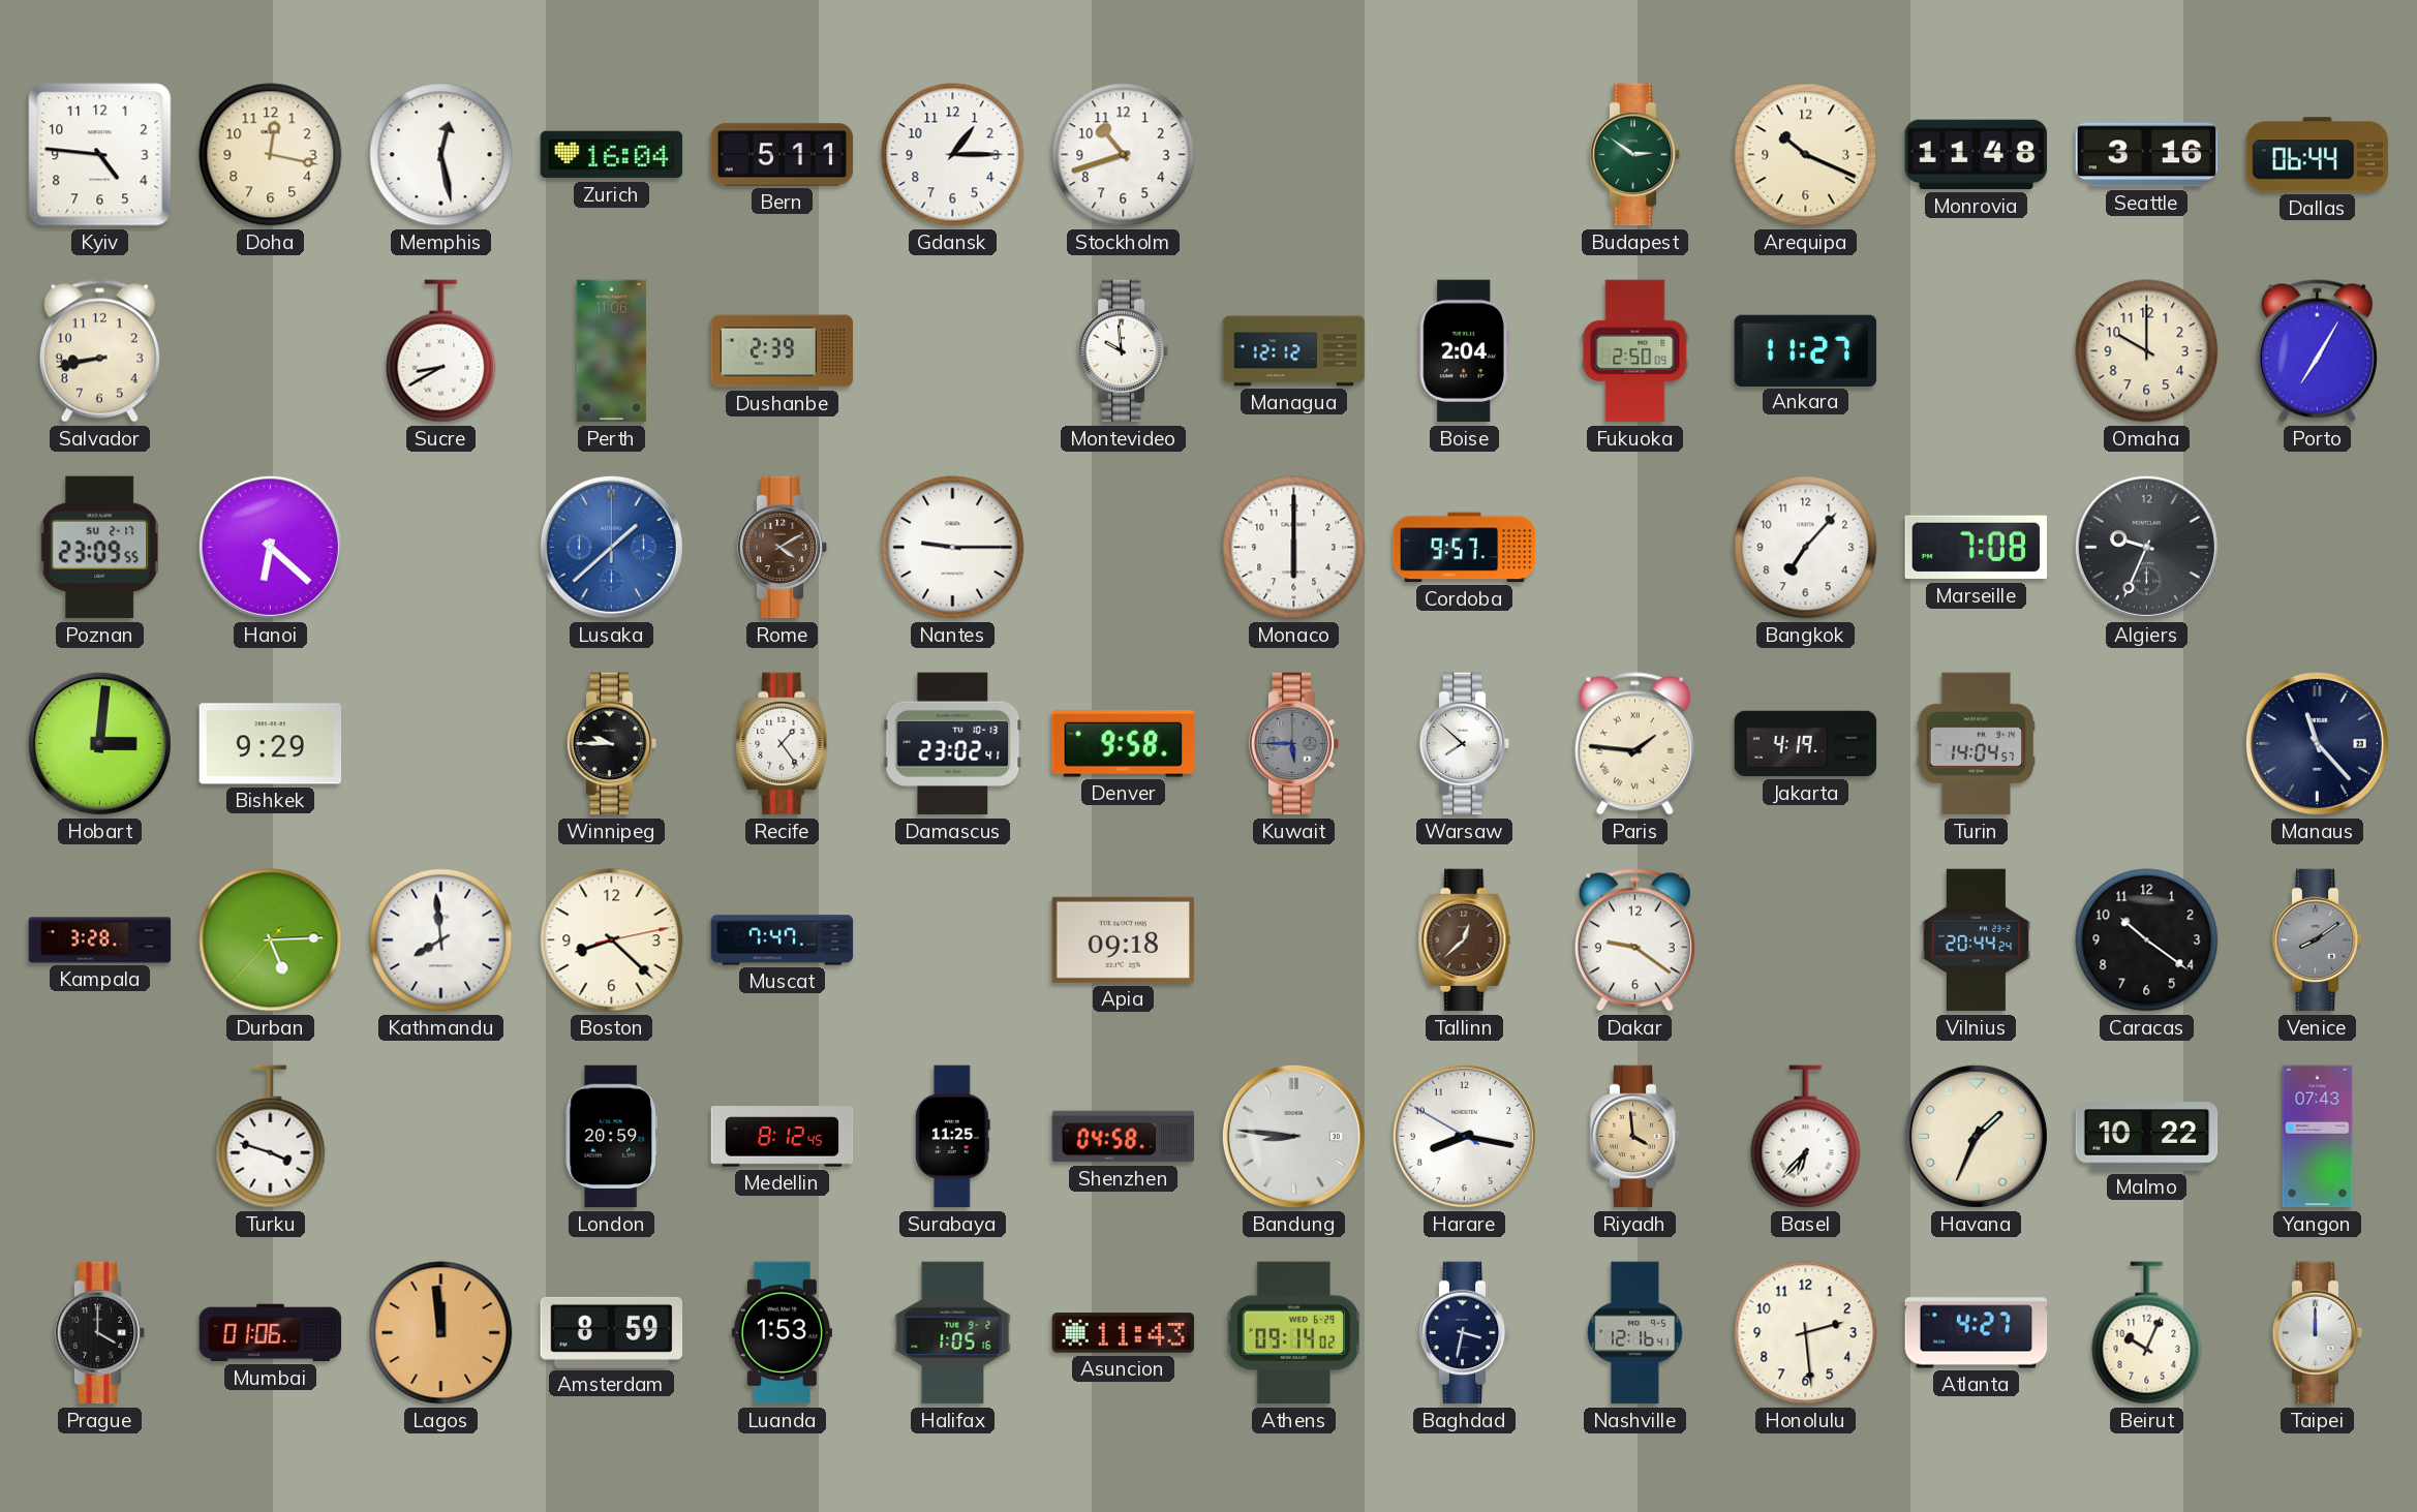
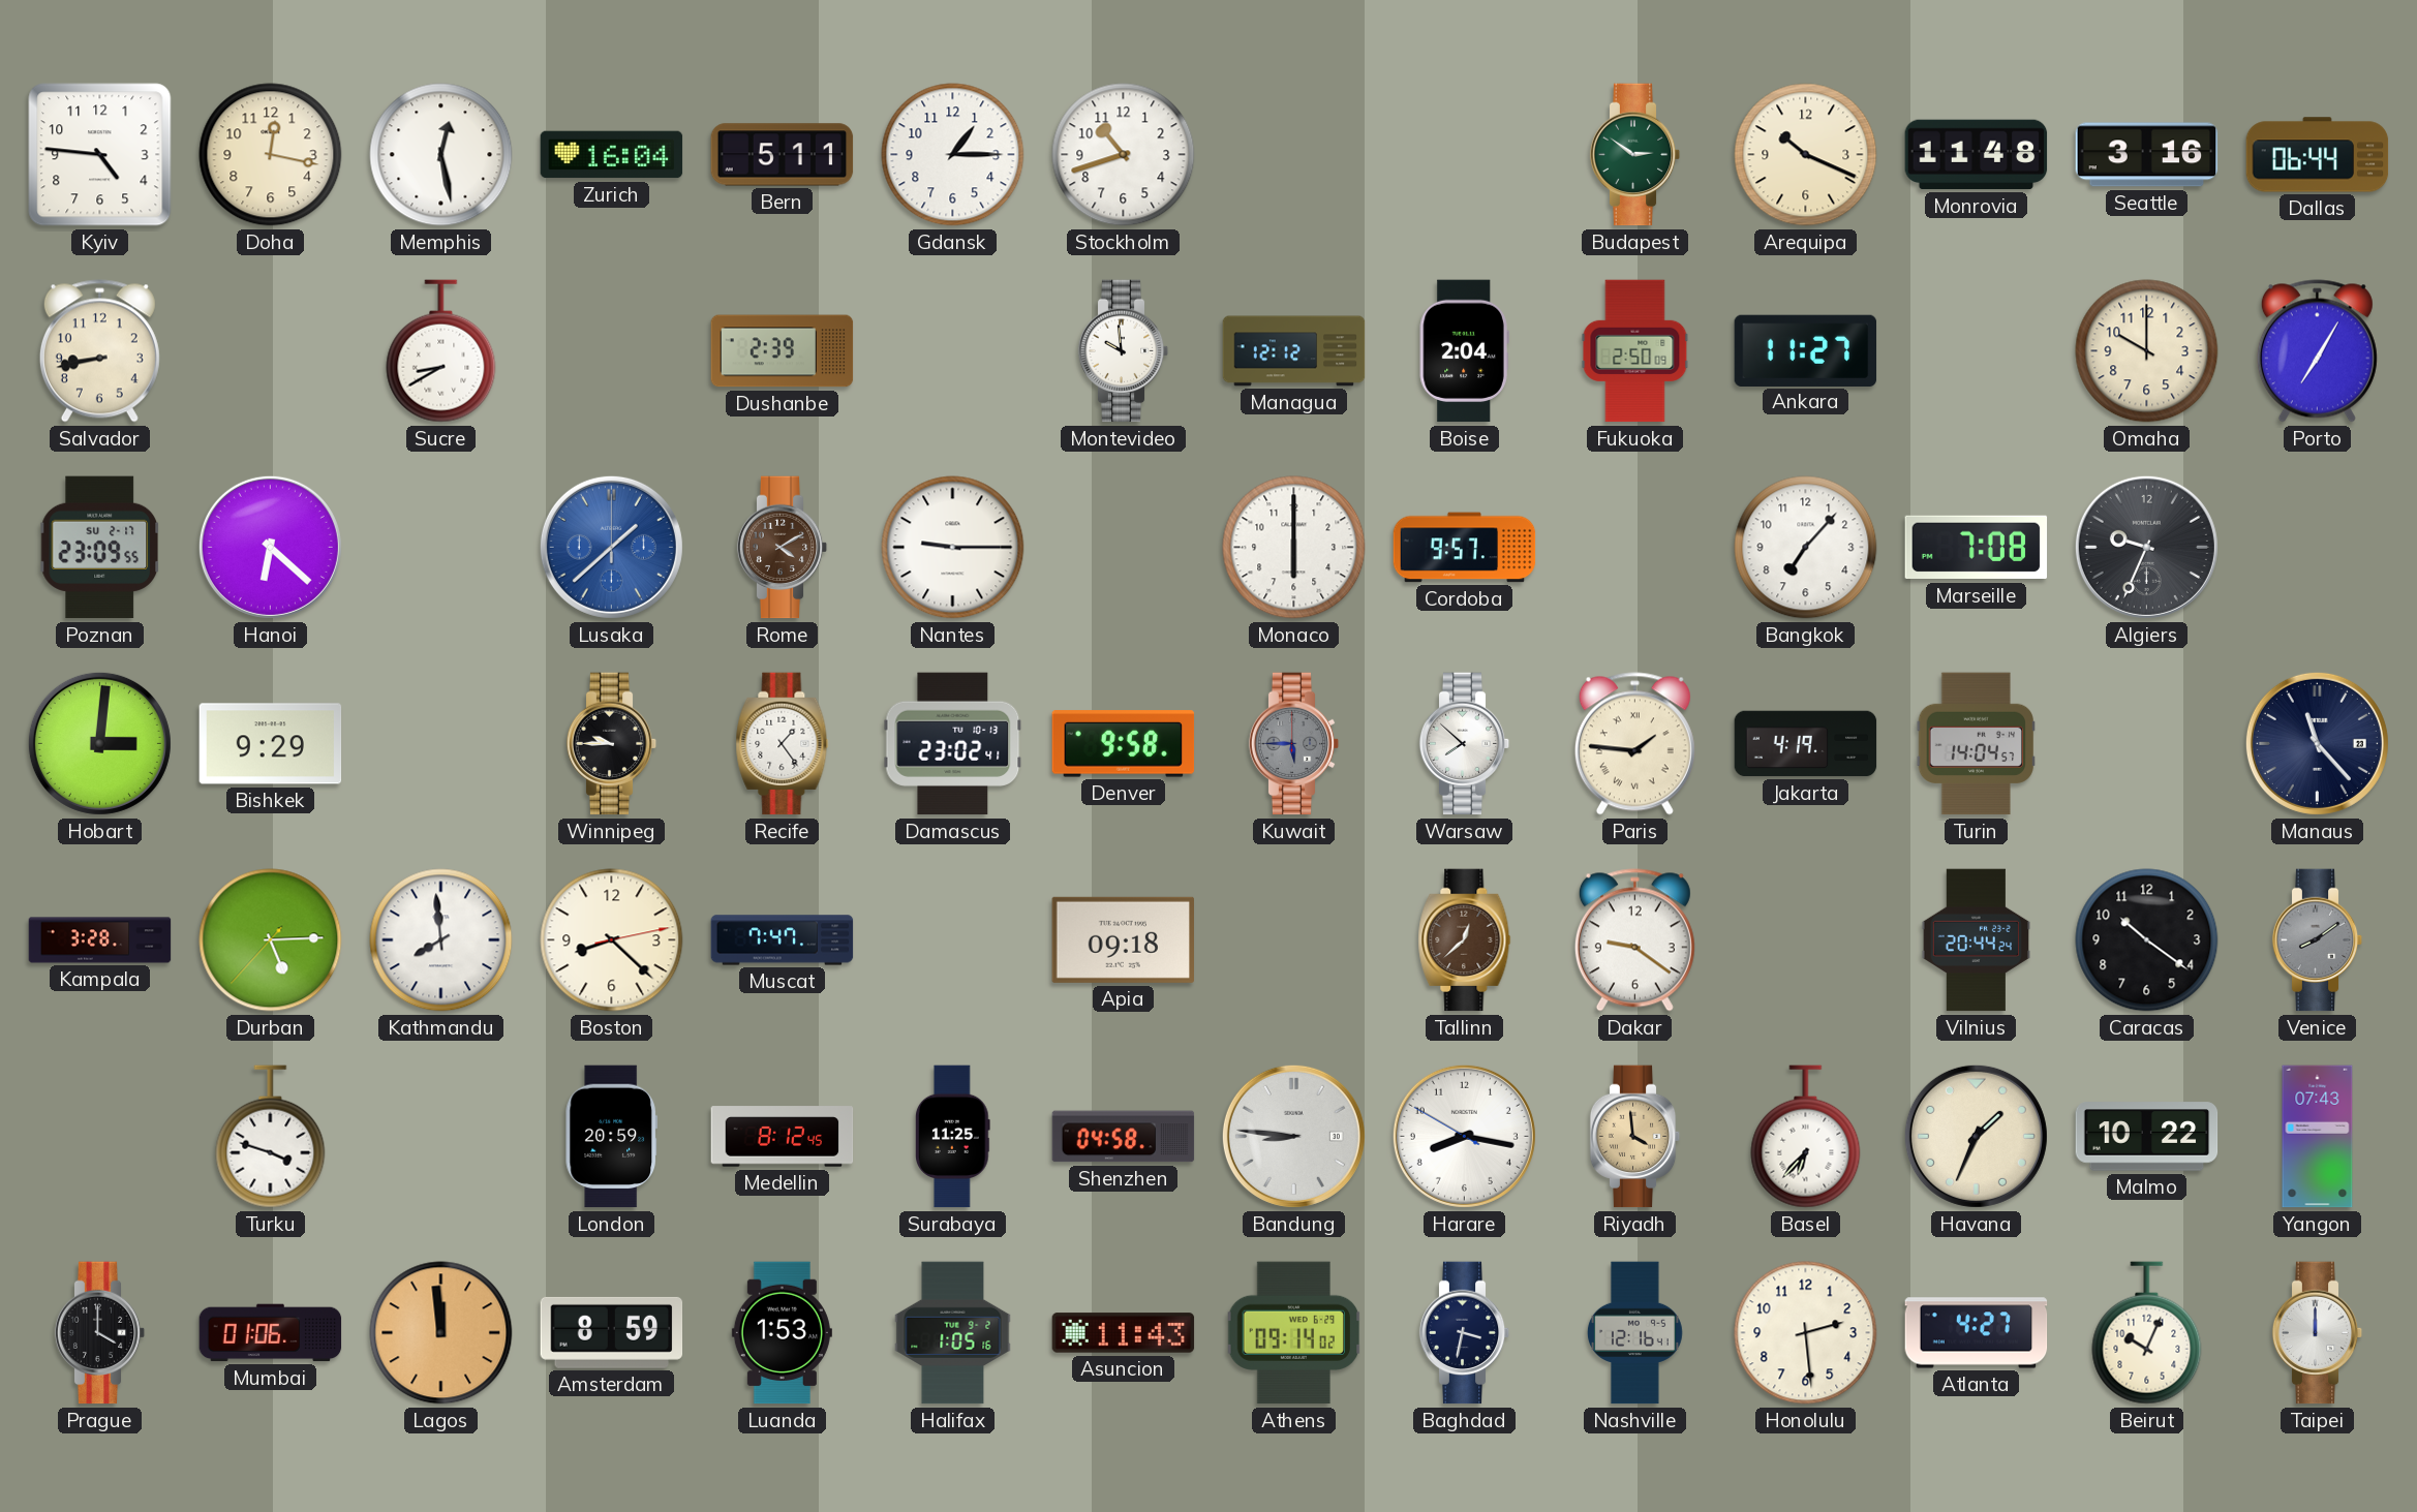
Perth: 11:06 -> none (611, 351)
